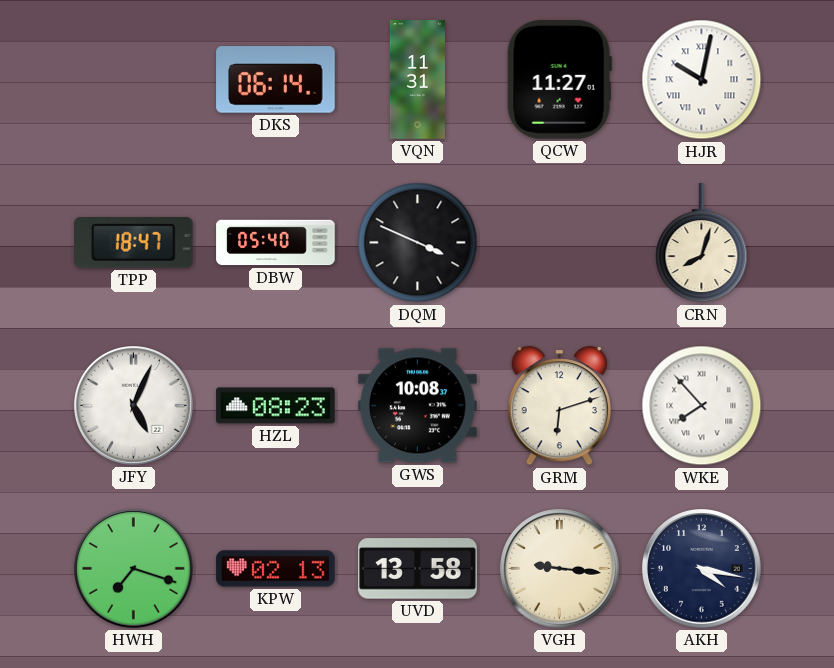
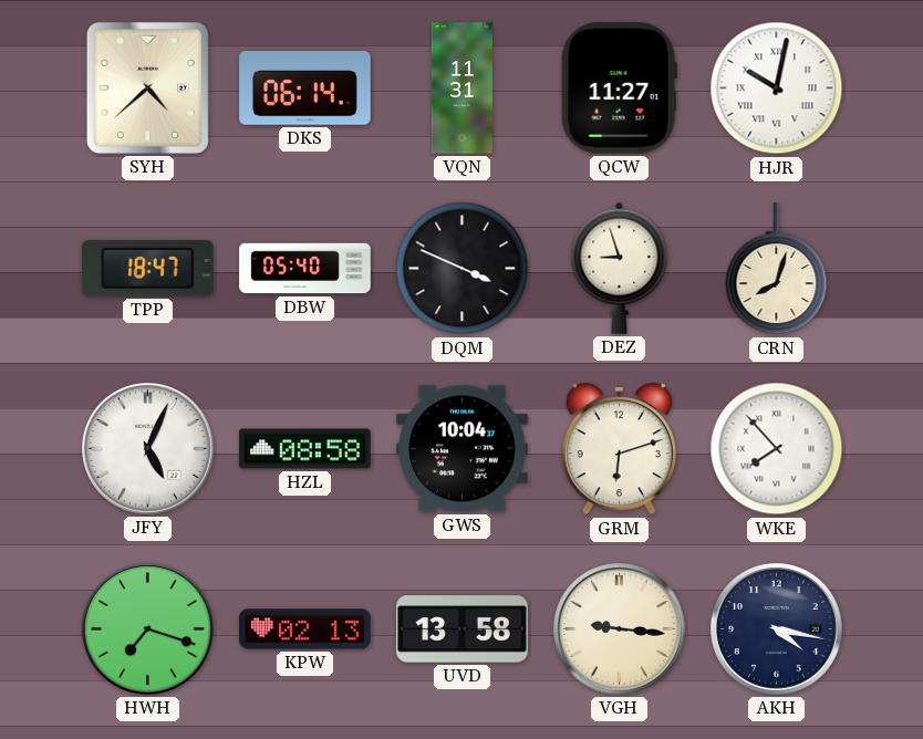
SYH: none -> 4:38 (147, 87)
DEZ: none -> 8:57 (620, 268)
HZL: 08:23 -> 08:58 (305, 449)
GWS: 10:08 -> 10:04 (463, 449)
